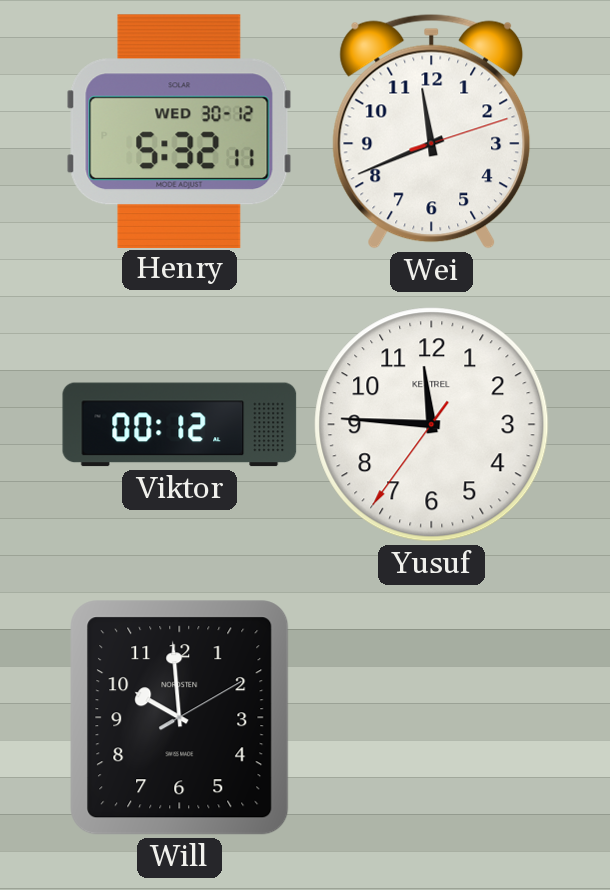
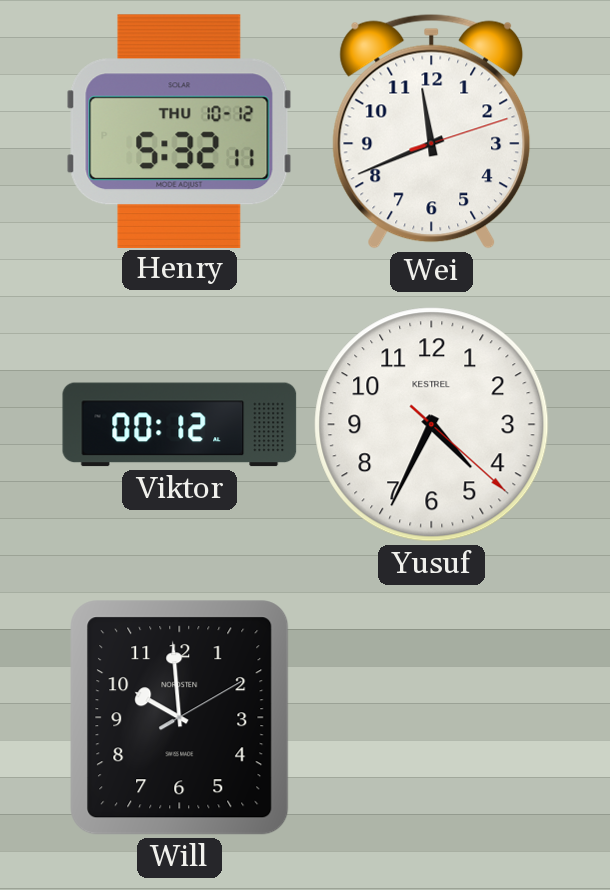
Henry date: WED 30-12 -> THU 10-12 (179, 131)
Yusuf: 11:45 -> 4:34 (432, 425)
